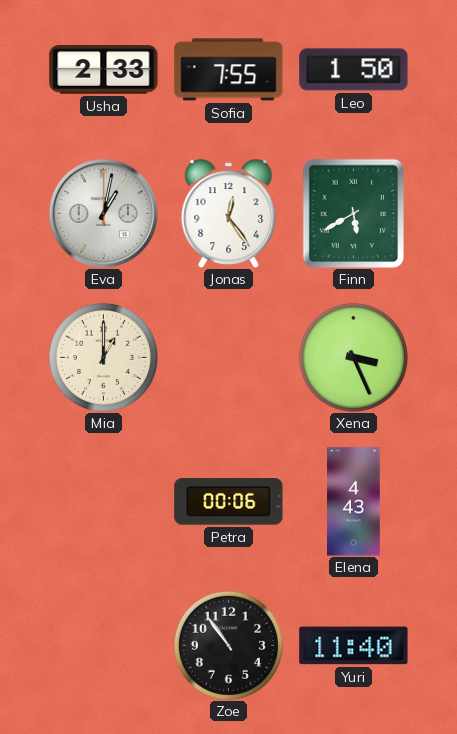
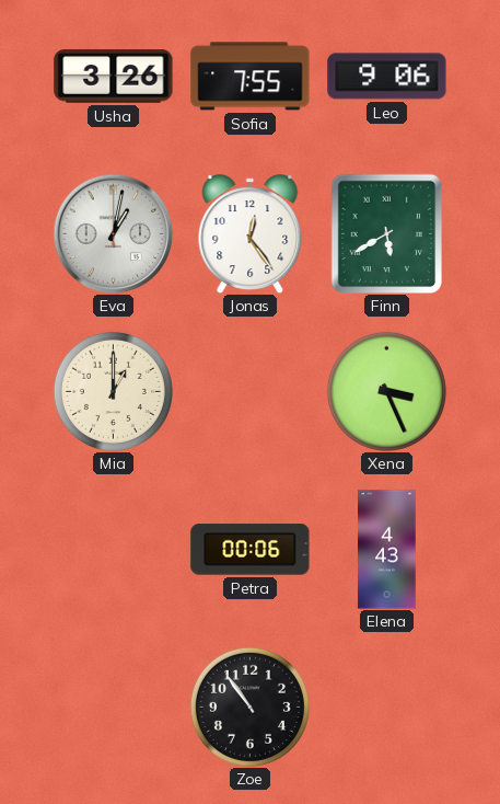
Usha: 2:33 -> 3:26 (114, 77)
Leo: 1:50 -> 9:06 (387, 77)
Yuri: 11:40 -> none (354, 646)
